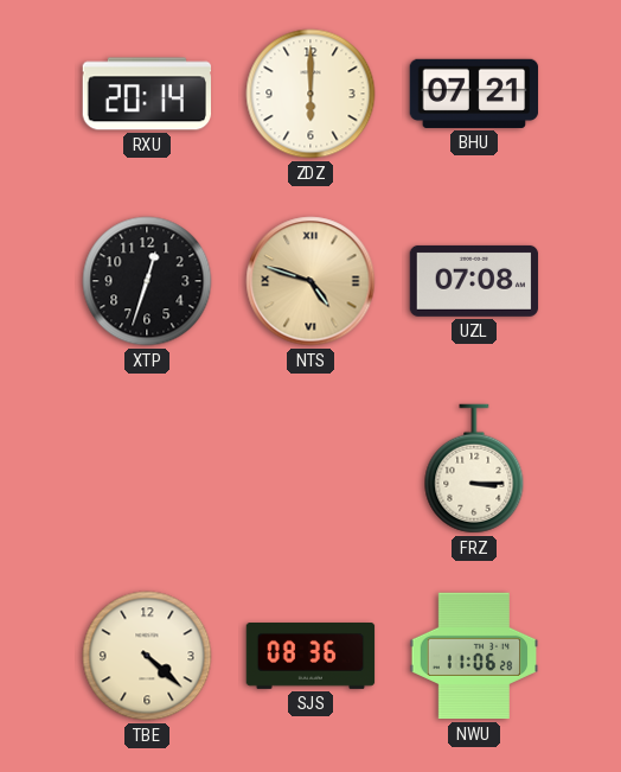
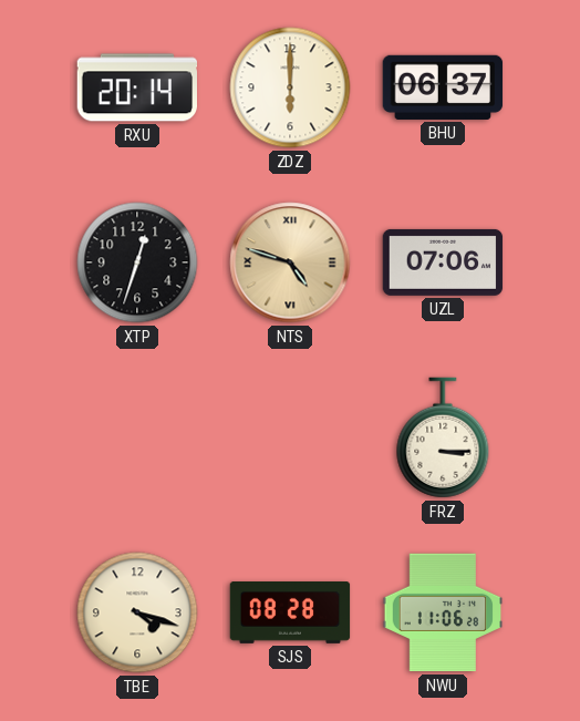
BHU: 07:21 -> 06:37 (443, 87)
UZL: 07:08 -> 07:06 (443, 262)
TBE: 4:22 -> 4:18 (137, 612)
SJS: 08:36 -> 08:28 (290, 614)
